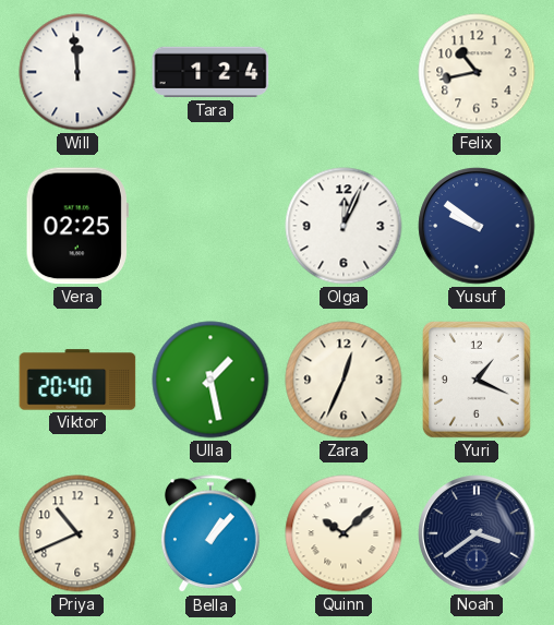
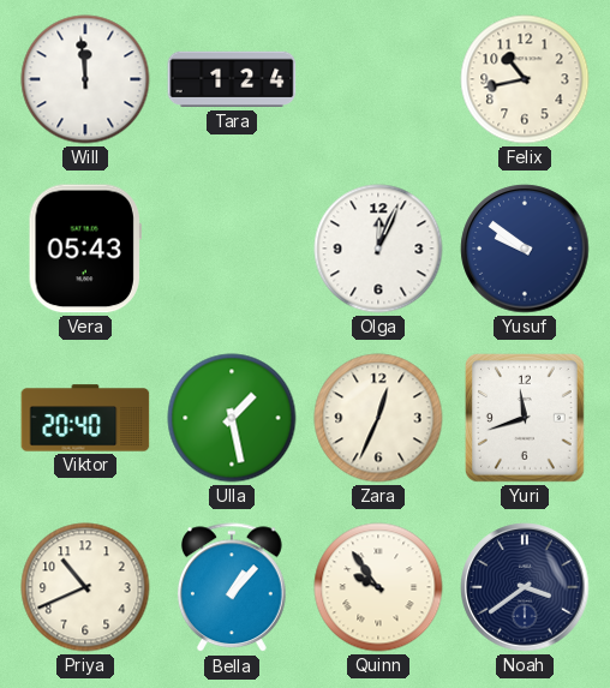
Vera: 02:25 -> 05:43 (85, 249)
Yuri: 1:19 -> 11:42 (526, 419)
Quinn: 10:08 -> 9:54 (378, 587)
